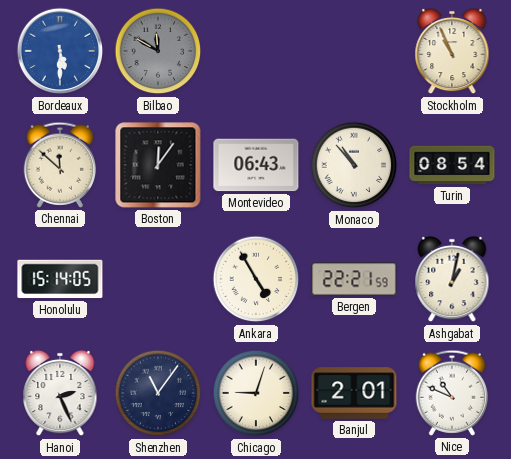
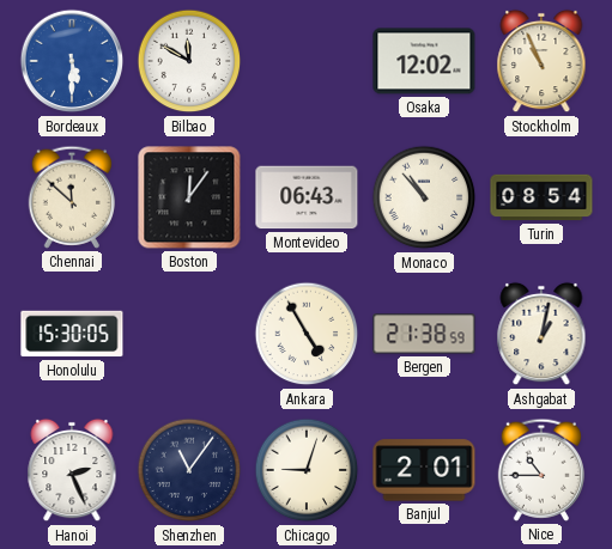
Bilbao dial: grey -> white (189, 61)
Osaka: none -> 12:02 (424, 61)
Honolulu: 15:14 -> 15:30 (72, 334)
Bergen: 22:21 -> 21:38 (424, 334)
Nice: 10:49 -> 10:45 (540, 470)
